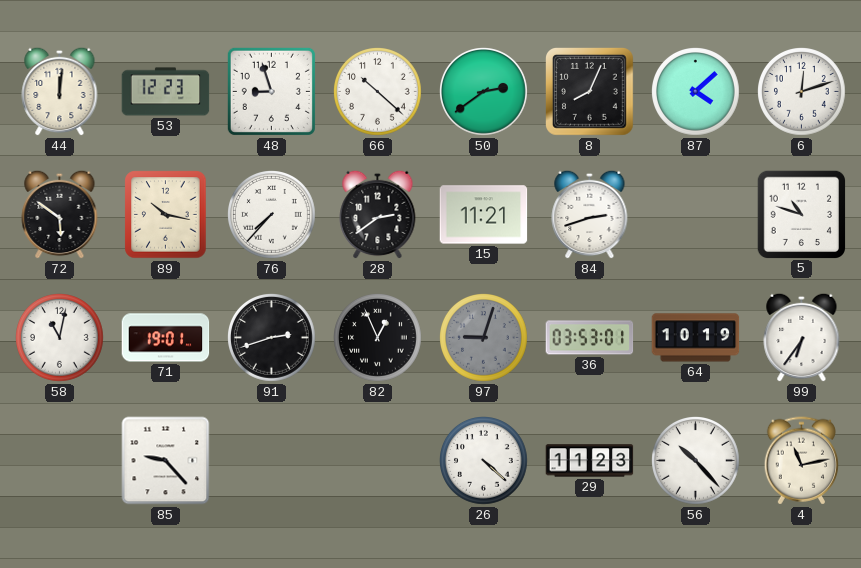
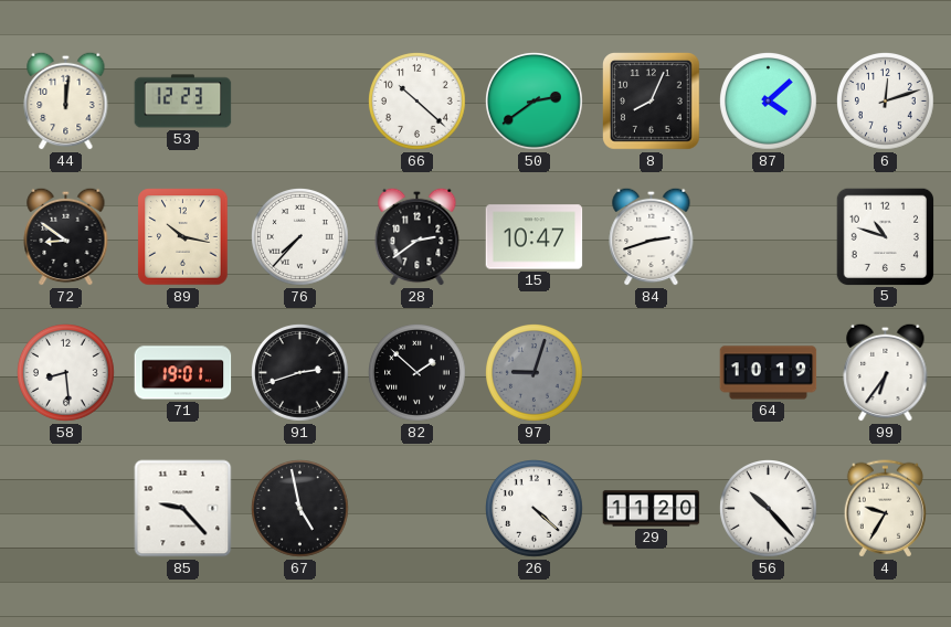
48: 8:57 -> none (271, 91)
72: 5:51 -> 8:51 (66, 236)
15: 11:21 -> 10:47 (535, 237)
58: 11:02 -> 8:29 (66, 373)
82: 12:56 -> 1:52 (418, 373)
36: 03:53 -> none (590, 338)
67: none -> 4:58 (300, 509)
29: 11:23 -> 11:20 (652, 509)
4: 11:13 -> 9:35 (885, 509)
